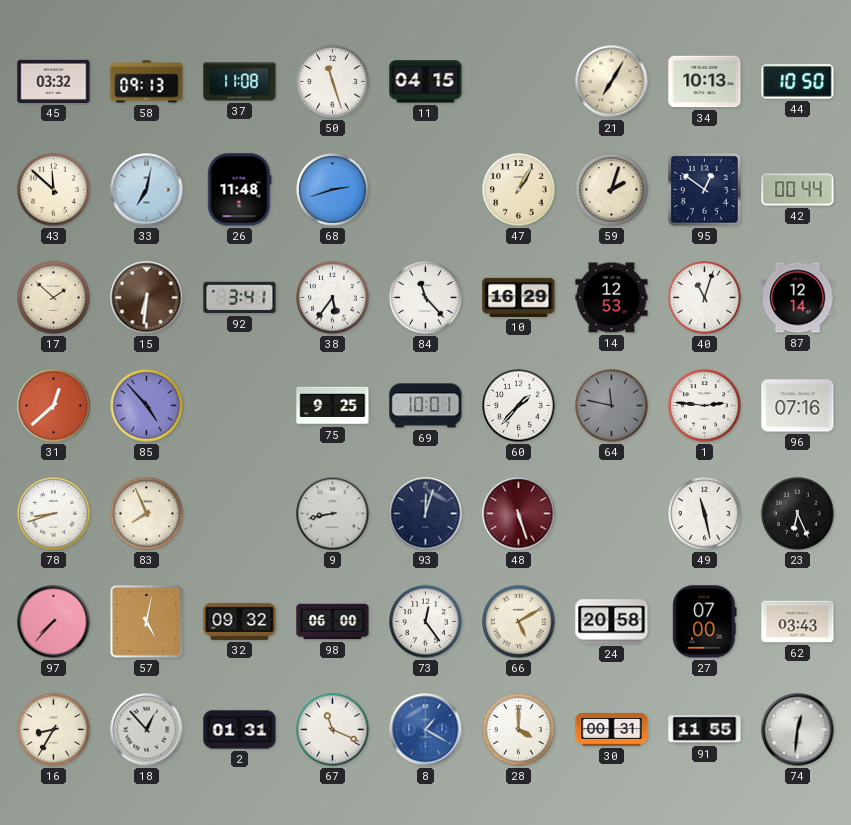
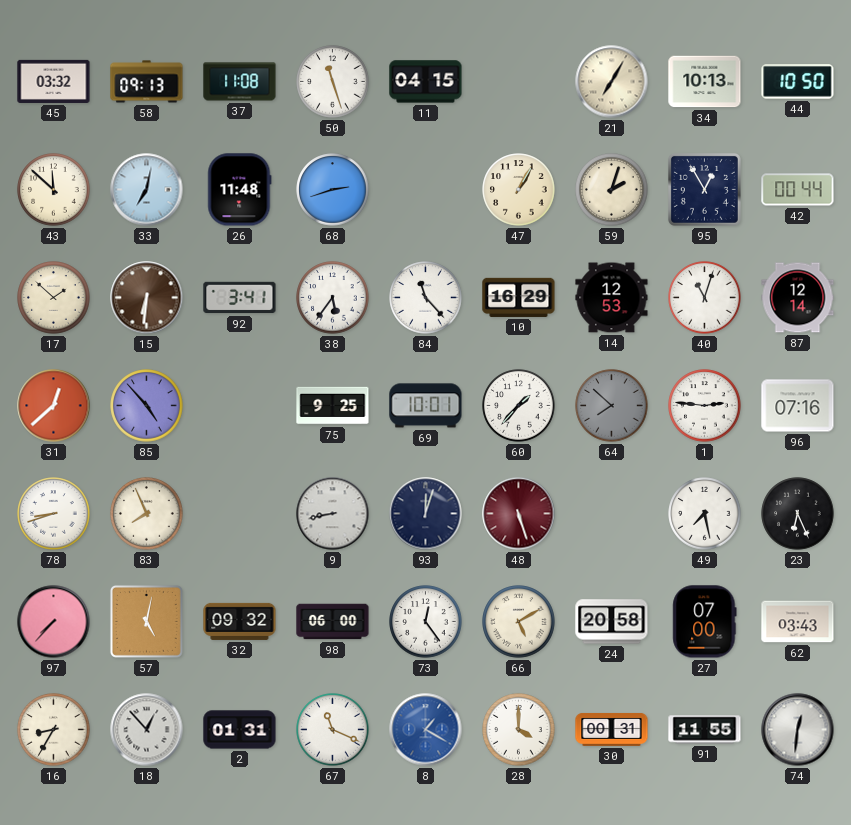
95: 12:51 -> 12:55 (704, 189)
64: 11:47 -> 7:52 (612, 406)
49: 11:28 -> 7:28 (705, 514)
